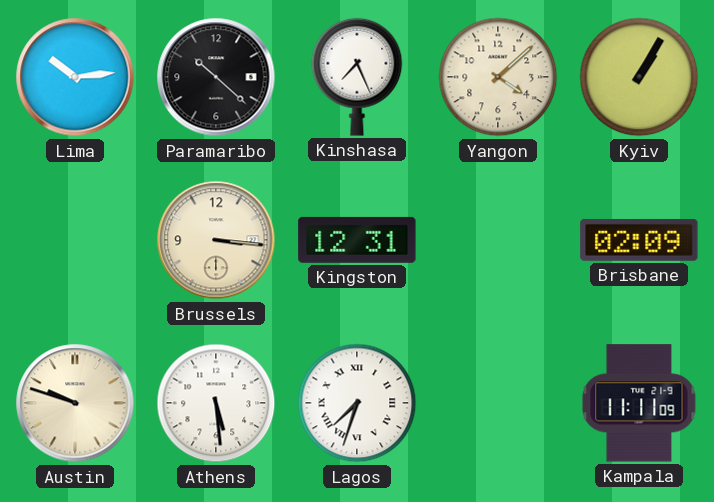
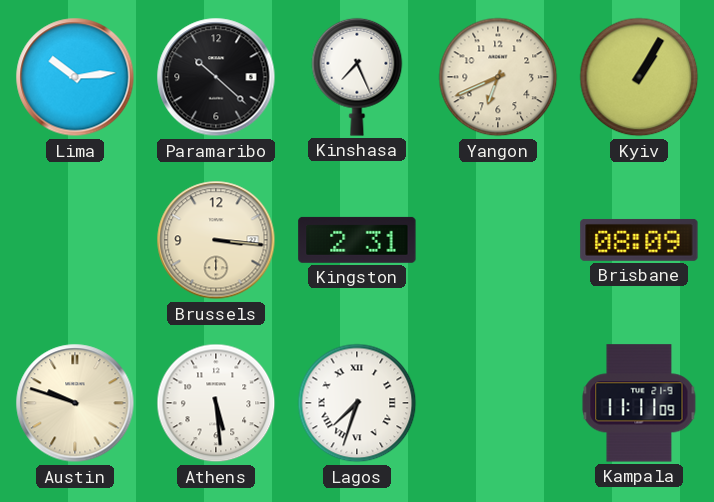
Yangon: 4:08 -> 6:41 (498, 77)
Kingston: 12:31 -> 2:31 (357, 240)
Brisbane: 02:09 -> 08:09 (639, 240)
